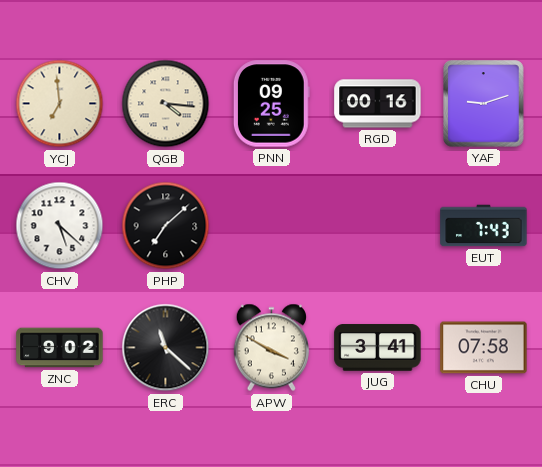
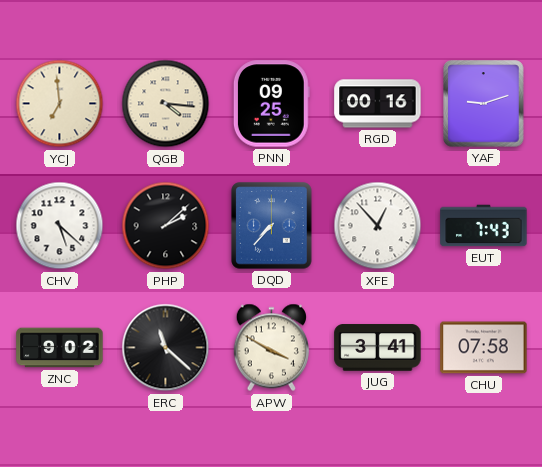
PHP: 7:08 -> 2:08 (166, 226)
DQD: none -> 7:37 (272, 226)
XFE: none -> 12:53 (378, 226)
